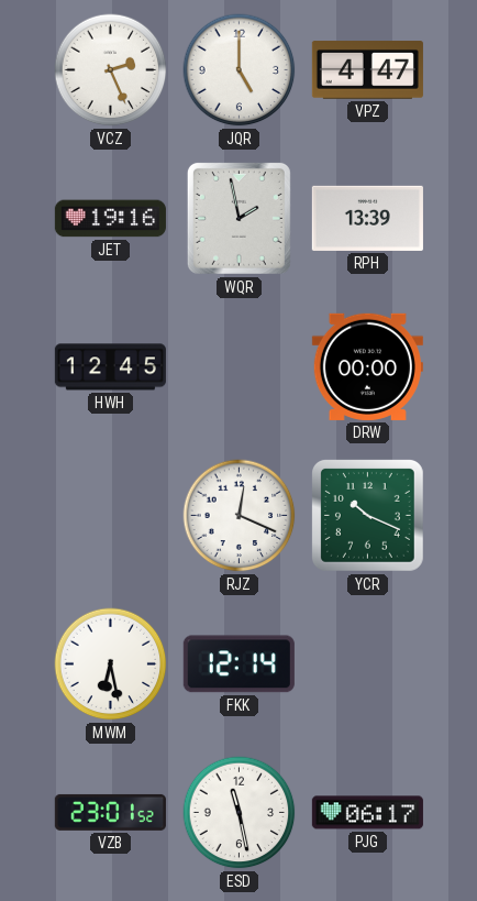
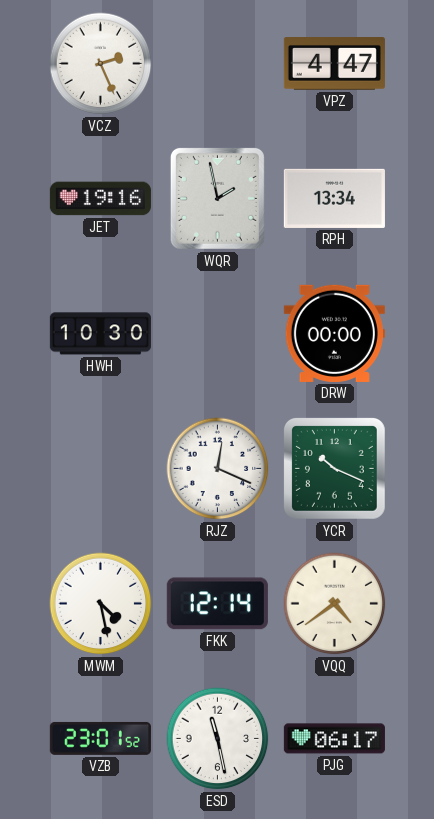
JQR: 5:00 -> none (240, 70)
RPH: 13:39 -> 13:34 (334, 198)
HWH: 12:45 -> 10:30 (100, 334)
MWM: 6:28 -> 4:28 (101, 604)
VQQ: none -> 4:39 (335, 604)
